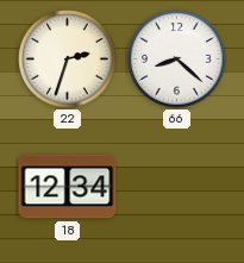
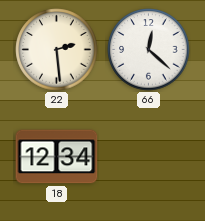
22: 2:33 -> 2:29 (57, 50)
66: 8:22 -> 12:22 (149, 50)
